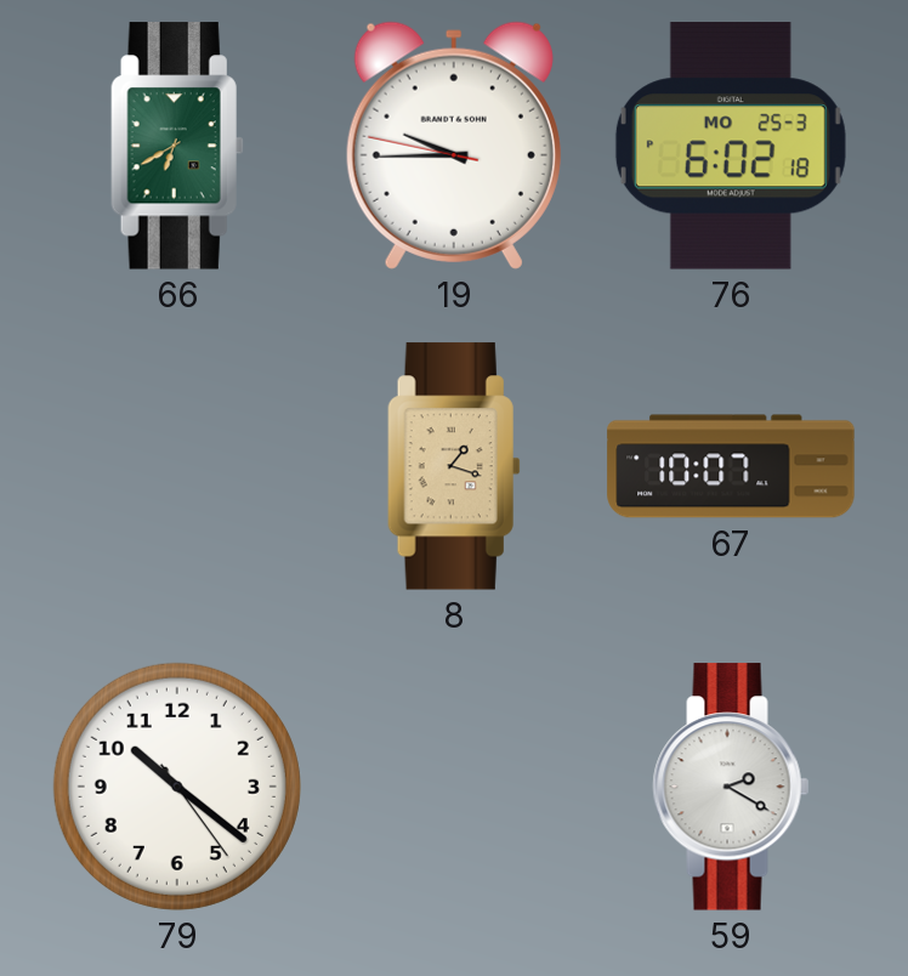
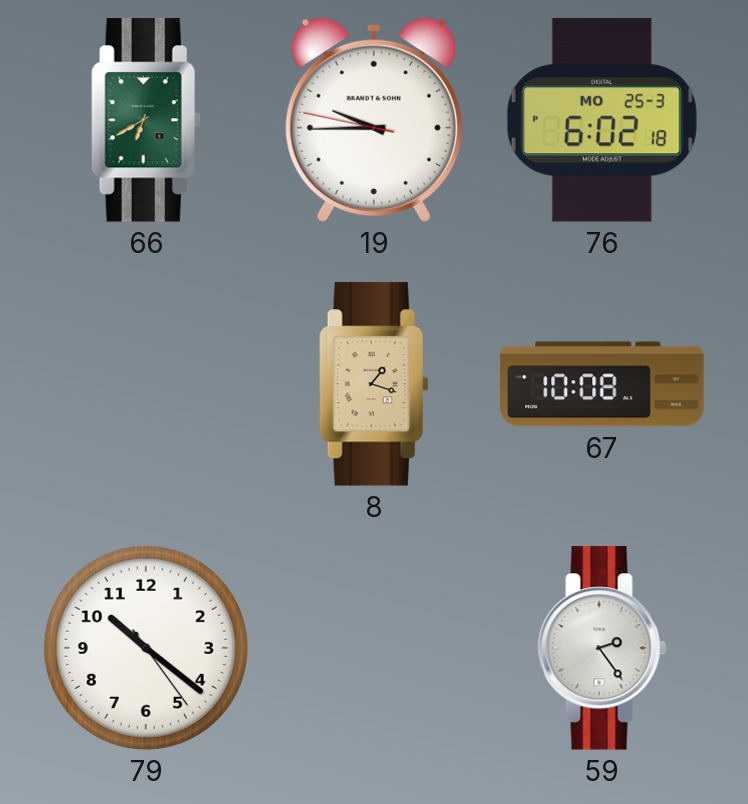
67: 10:07 -> 10:08 (602, 384)
59: 2:20 -> 2:24 (602, 648)
